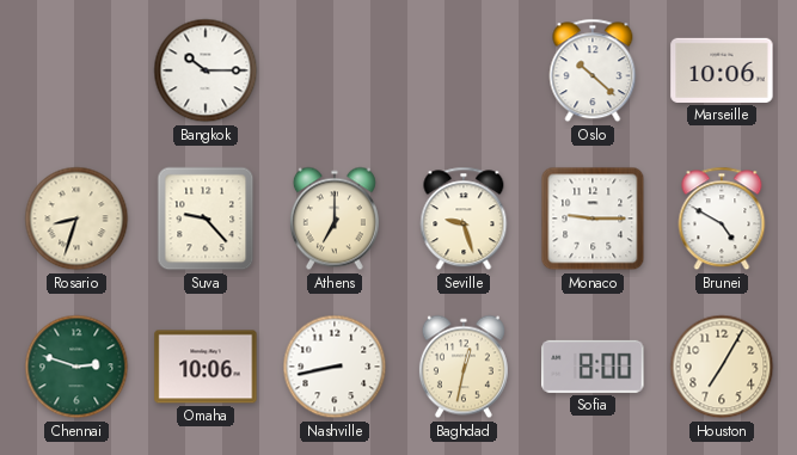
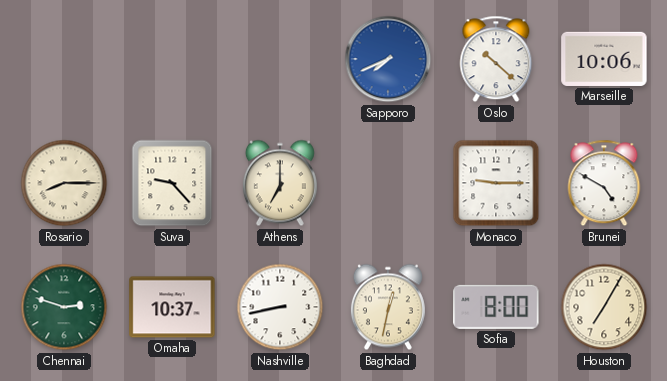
Bangkok: 10:15 -> none (206, 70)
Sapporo: none -> 7:41 (388, 59)
Rosario: 8:33 -> 8:15 (64, 183)
Seville: 9:27 -> none (464, 219)
Omaha: 10:06 -> 10:37 (172, 307)
